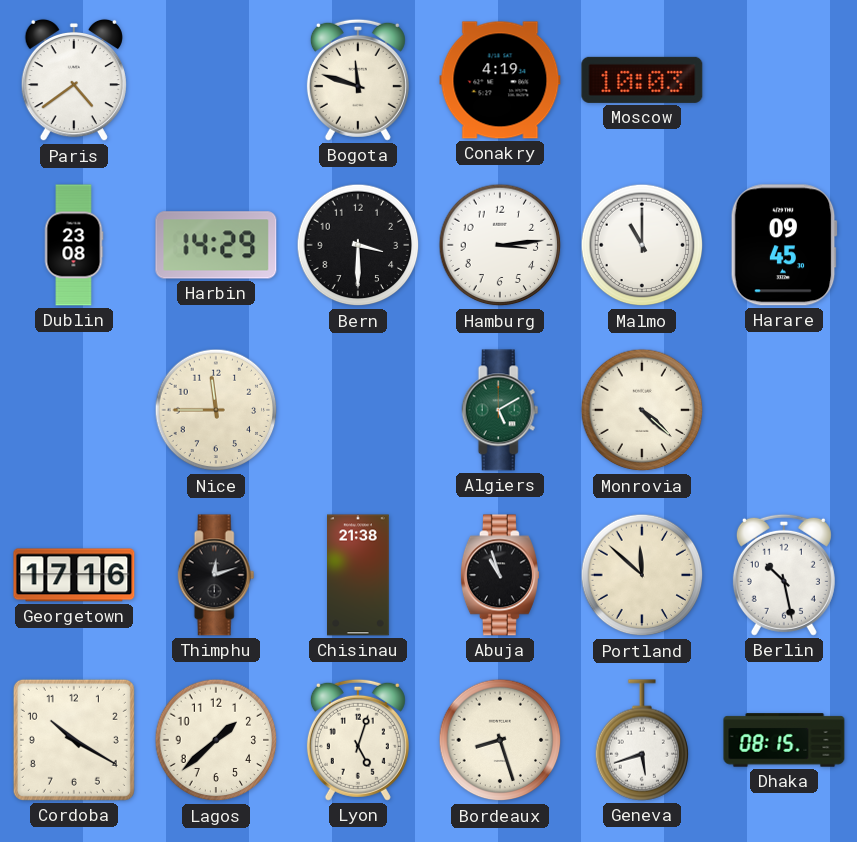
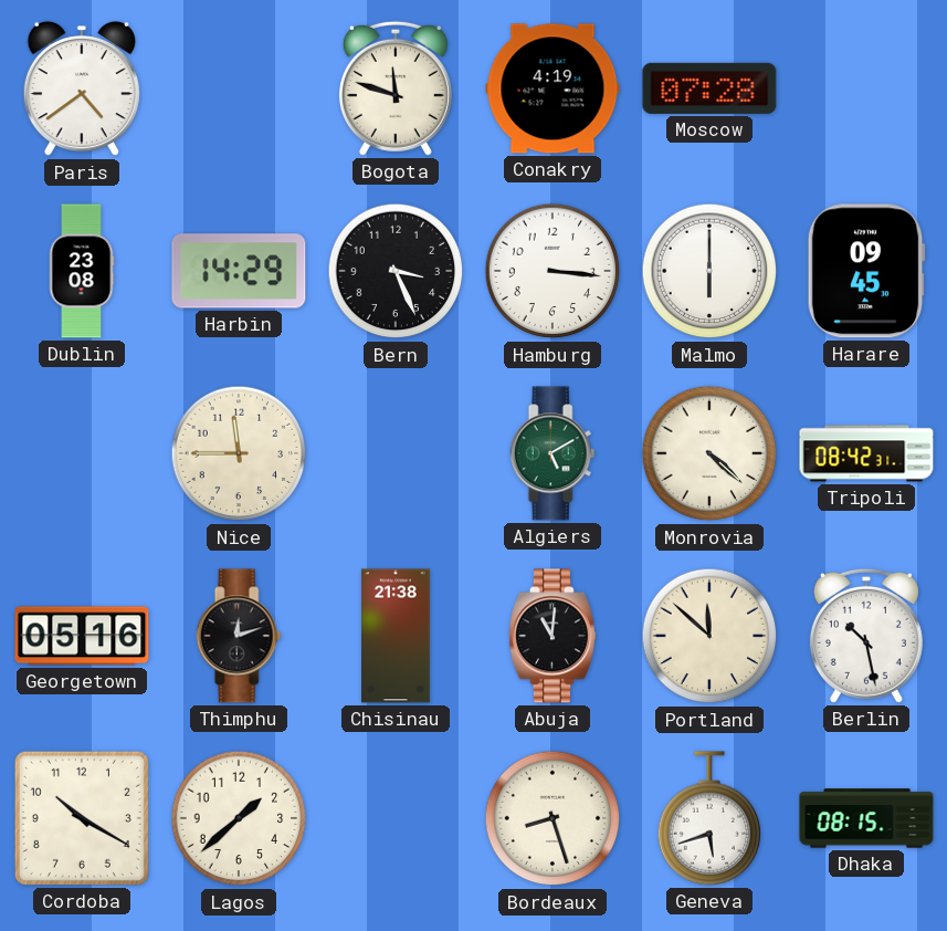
Moscow: 10:03 -> 07:28 (709, 88)
Bern: 3:30 -> 3:26 (396, 271)
Hamburg: 3:14 -> 3:16 (553, 271)
Malmo: 11:00 -> 6:00 (709, 271)
Tripoli: none -> 08:42 (866, 453)
Georgetown: 17:16 -> 05:16 (82, 636)
Abuja: 10:57 -> 11:01 (553, 636)
Lyon: 5:03 -> none (358, 740)
